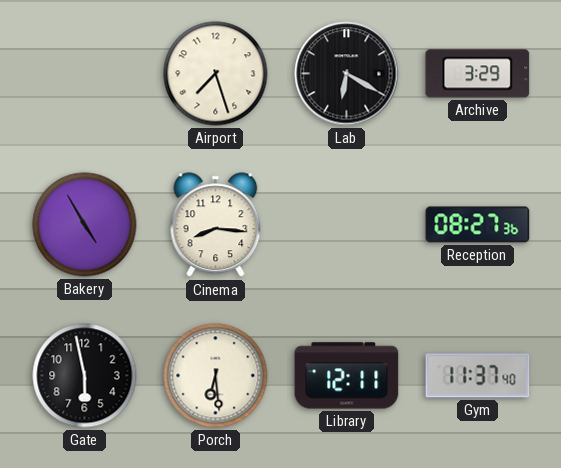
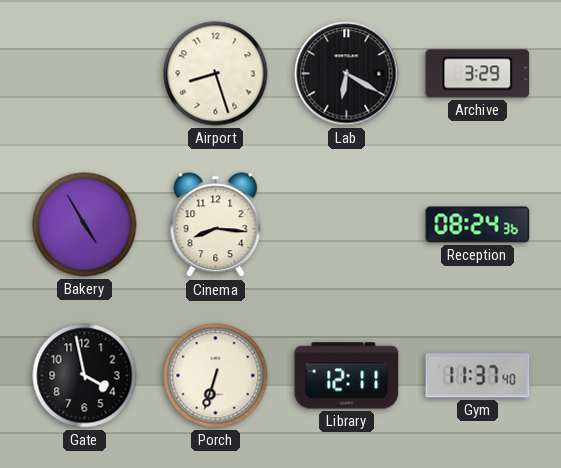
Airport: 7:27 -> 8:27 (216, 74)
Reception: 08:27 -> 08:24 (478, 225)
Gate: 5:58 -> 3:58 (85, 376)
Porch: 6:29 -> 6:33 (216, 376)
